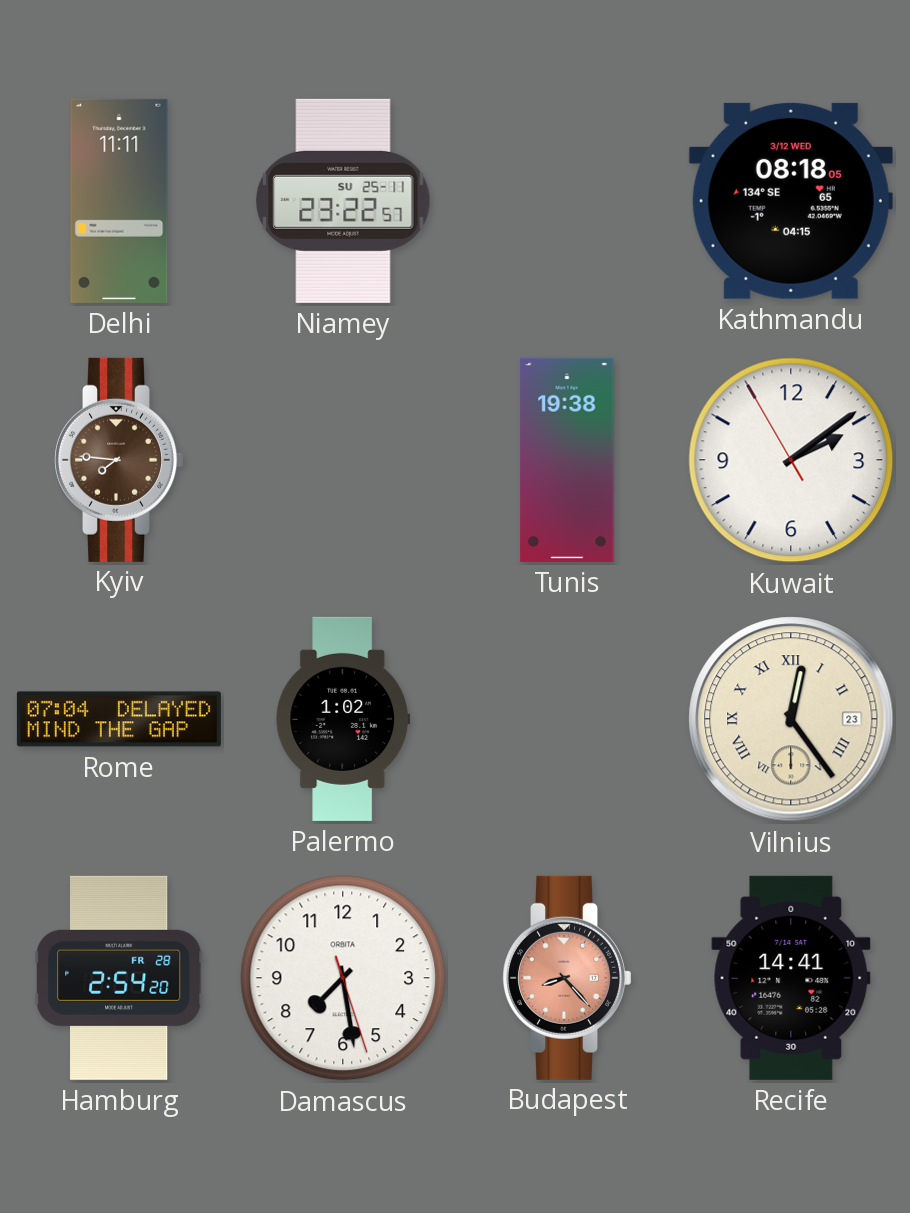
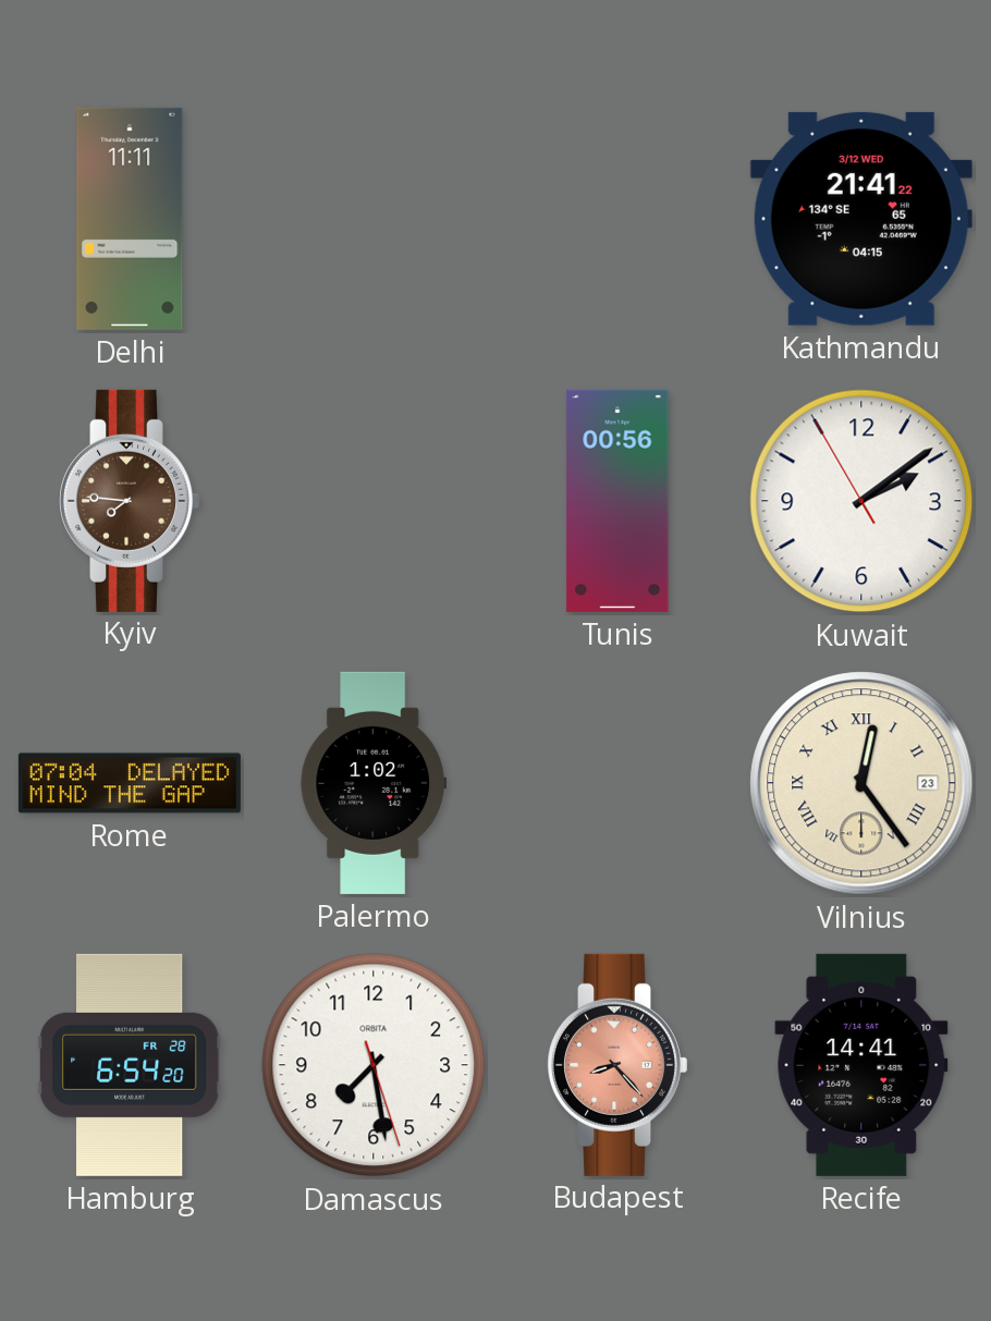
Niamey: 23:22 -> none (343, 201)
Kathmandu: 08:18 -> 21:41 (861, 219)
Tunis: 19:38 -> 00:56 (617, 501)
Hamburg: 2:54 -> 6:54 (130, 1065)
